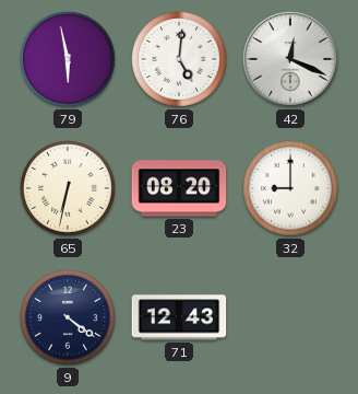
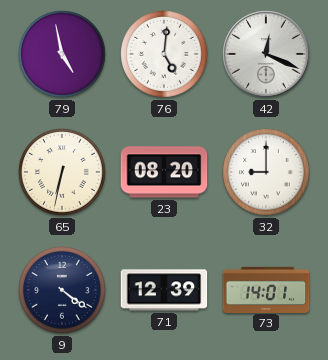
79: 5:58 -> 4:58 (62, 54)
71: 12:43 -> 12:39 (164, 290)
73: none -> 14:01 (266, 289)
